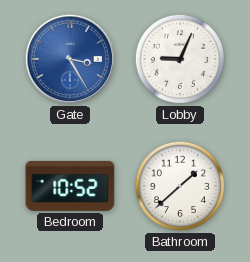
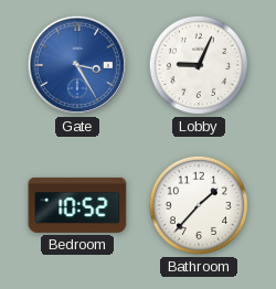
Bathroom: 1:38 -> 1:37 (199, 205)
